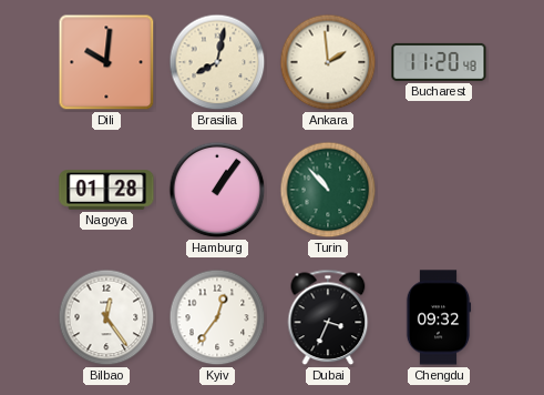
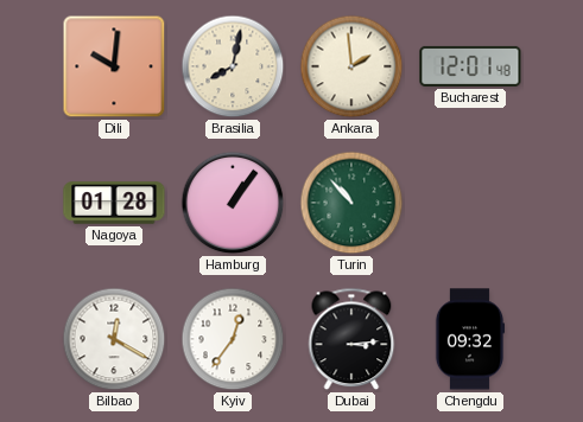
Bucharest: 11:20 -> 12:01 (470, 66)
Bilbao: 12:24 -> 12:20 (114, 339)
Dubai: 3:34 -> 3:14 (351, 339)
